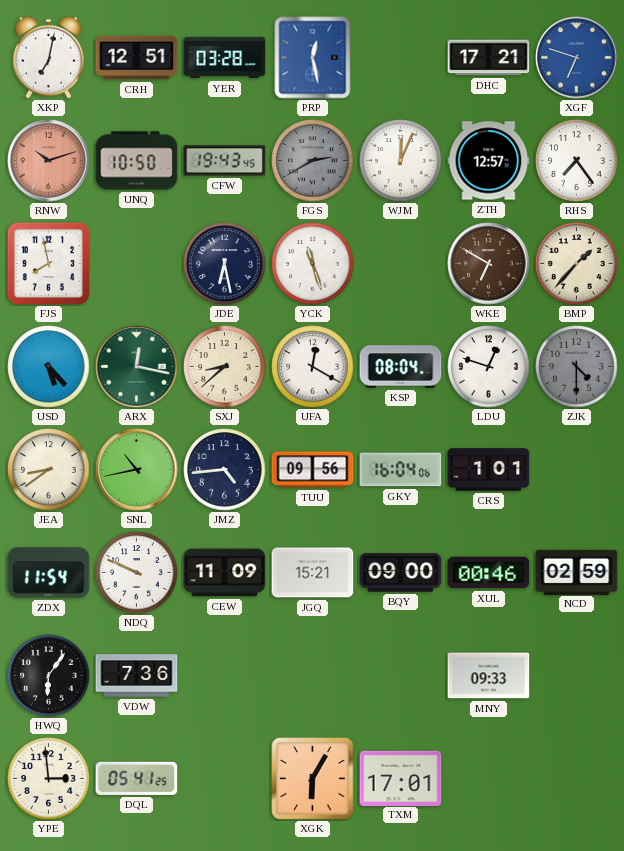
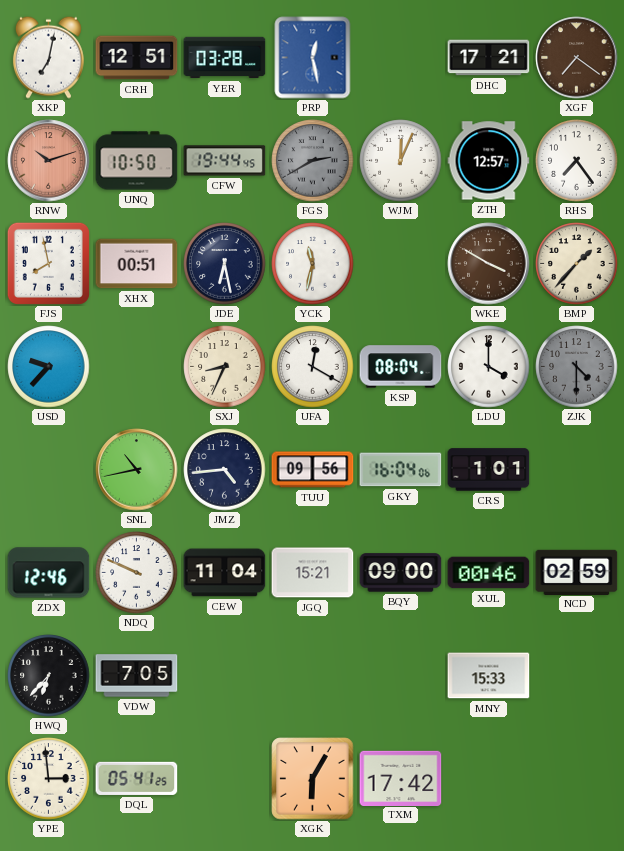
XGF: 6:48 -> 7:21 (577, 58)
XGF dial: blue -> brown (577, 58)
CFW: 19:43 -> 19:44 (225, 161)
XHX: none -> 00:51 (137, 264)
YCK: 11:27 -> 11:32 (313, 264)
WKE: 6:50 -> 3:50 (489, 264)
USD: 5:23 -> 9:37 (49, 367)
ARX: 12:17 -> none (137, 367)
SXJ: 8:38 -> 8:34 (225, 367)
LDU: 12:48 -> 4:00 (489, 367)
JEA: 8:39 -> none (49, 470)
ZDX: 11:54 -> 12:46 (49, 573)
CEW: 11:09 -> 11:04 (225, 573)
HWQ: 6:06 -> 6:37 (49, 676)
VDW: 7:36 -> 7:05 (137, 676)
MNY: 09:33 -> 15:33 (489, 676)
TXM: 17:01 -> 17:42 (401, 778)
